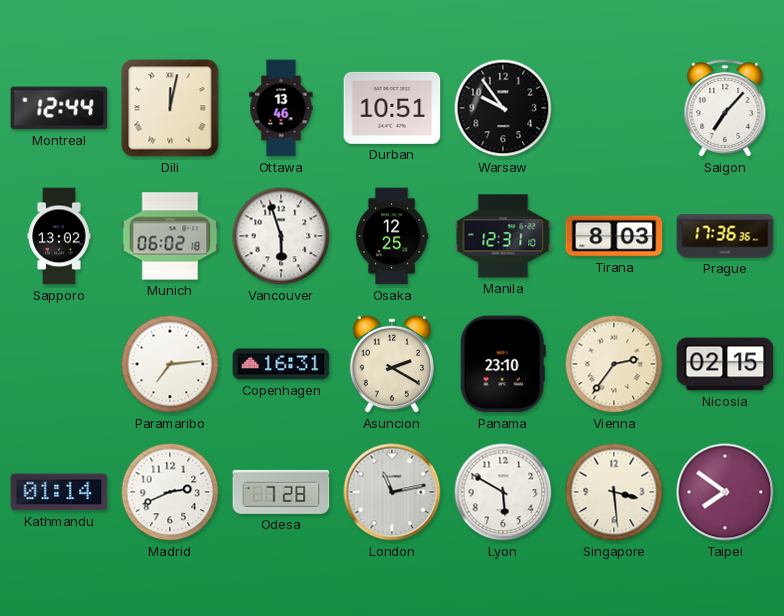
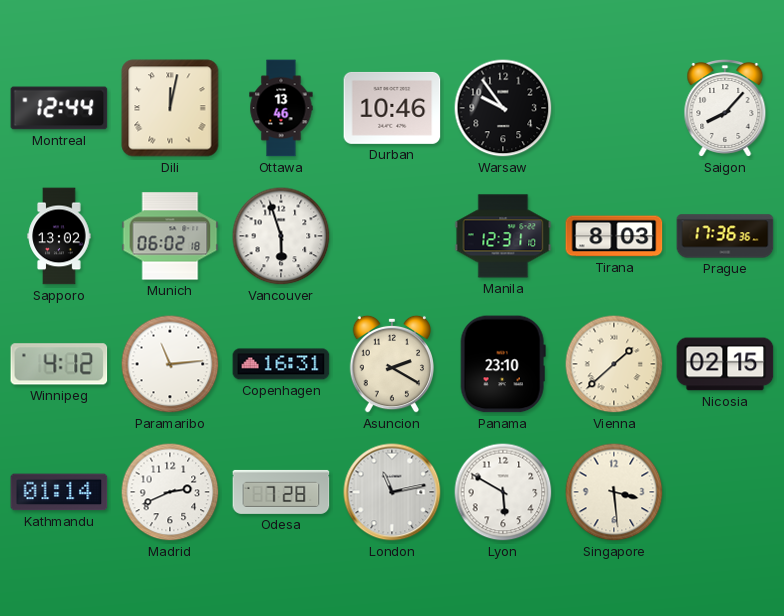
Durban: 10:51 -> 10:46 (392, 108)
Saigon: 7:07 -> 8:07 (725, 109)
Osaka: 12:25 -> none (392, 236)
Winnipeg: none -> 4:12 (59, 364)
Paramaribo: 7:14 -> 11:14 (170, 364)
Vienna: 2:36 -> 1:38 (614, 364)
Taipei: 7:51 -> none (725, 492)
